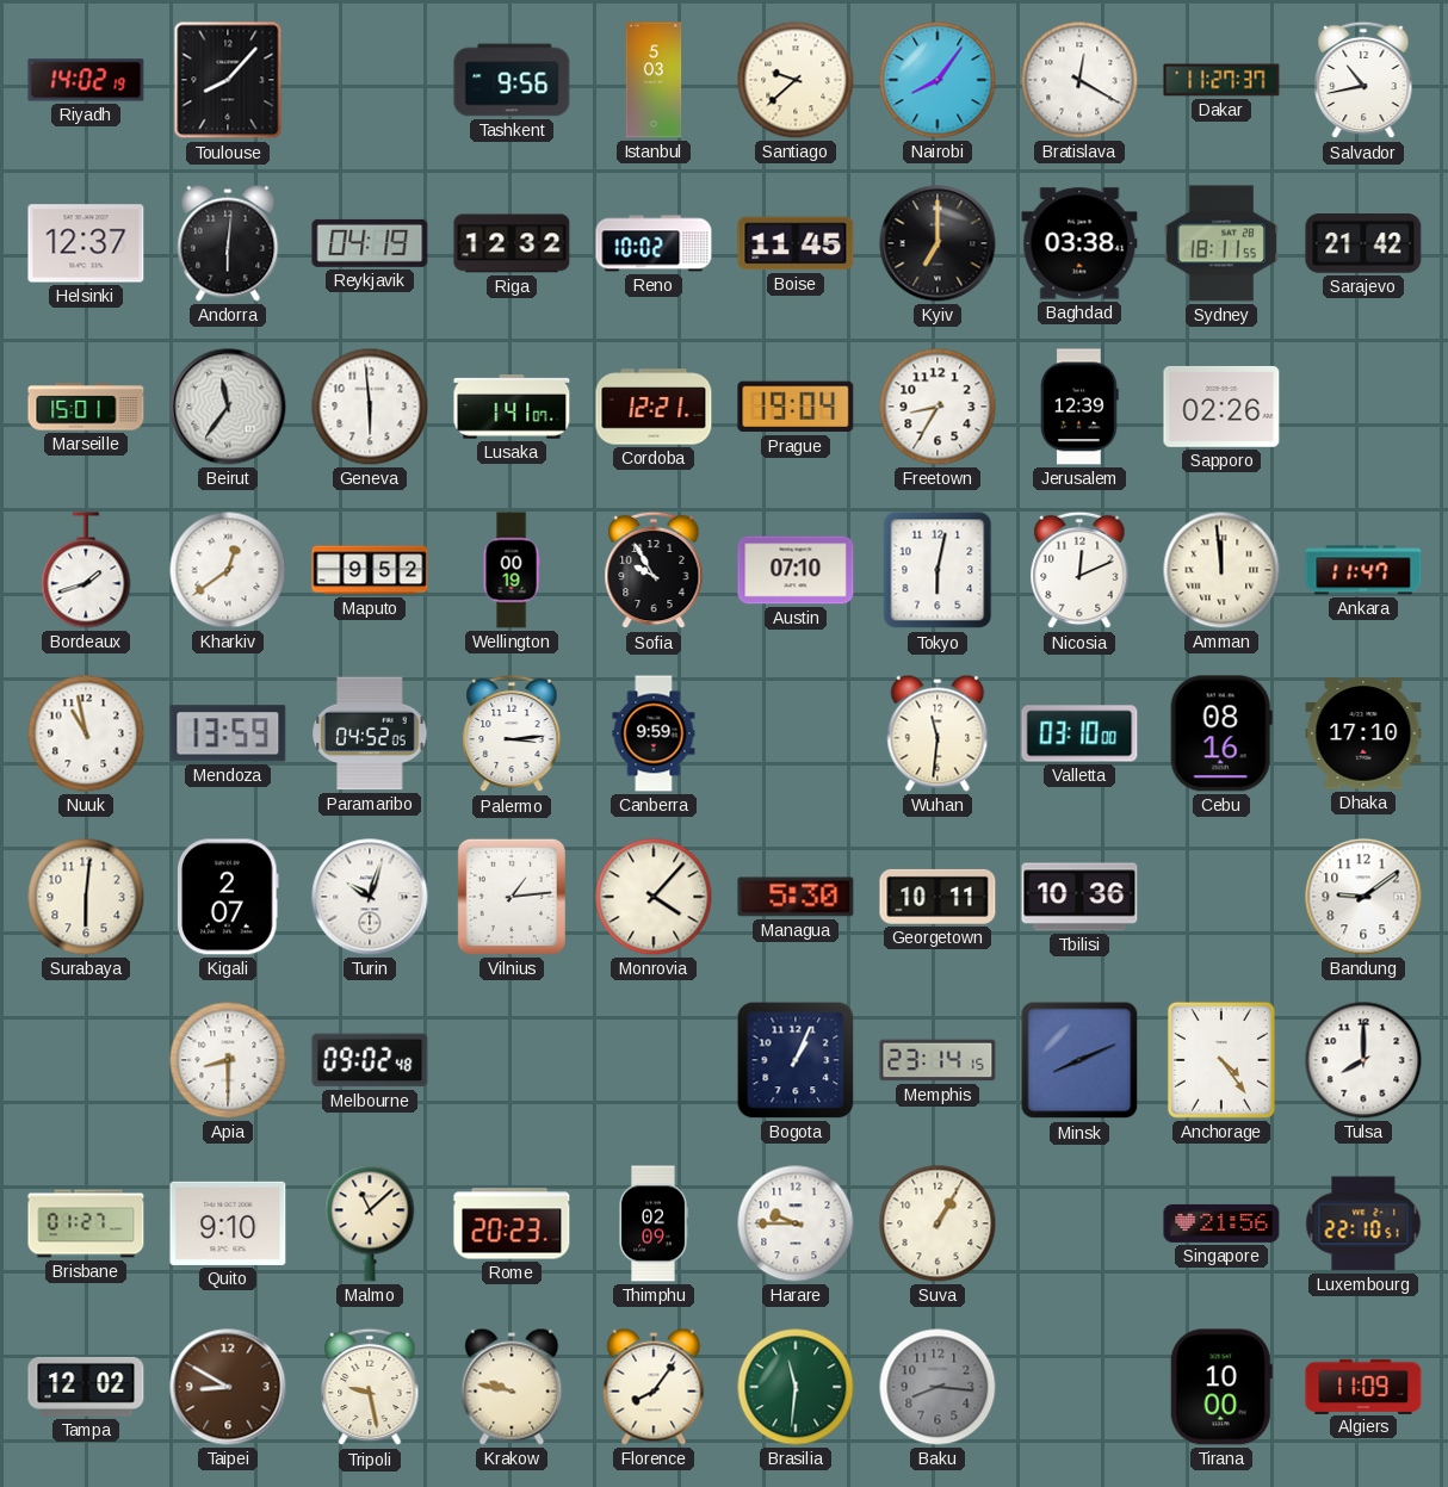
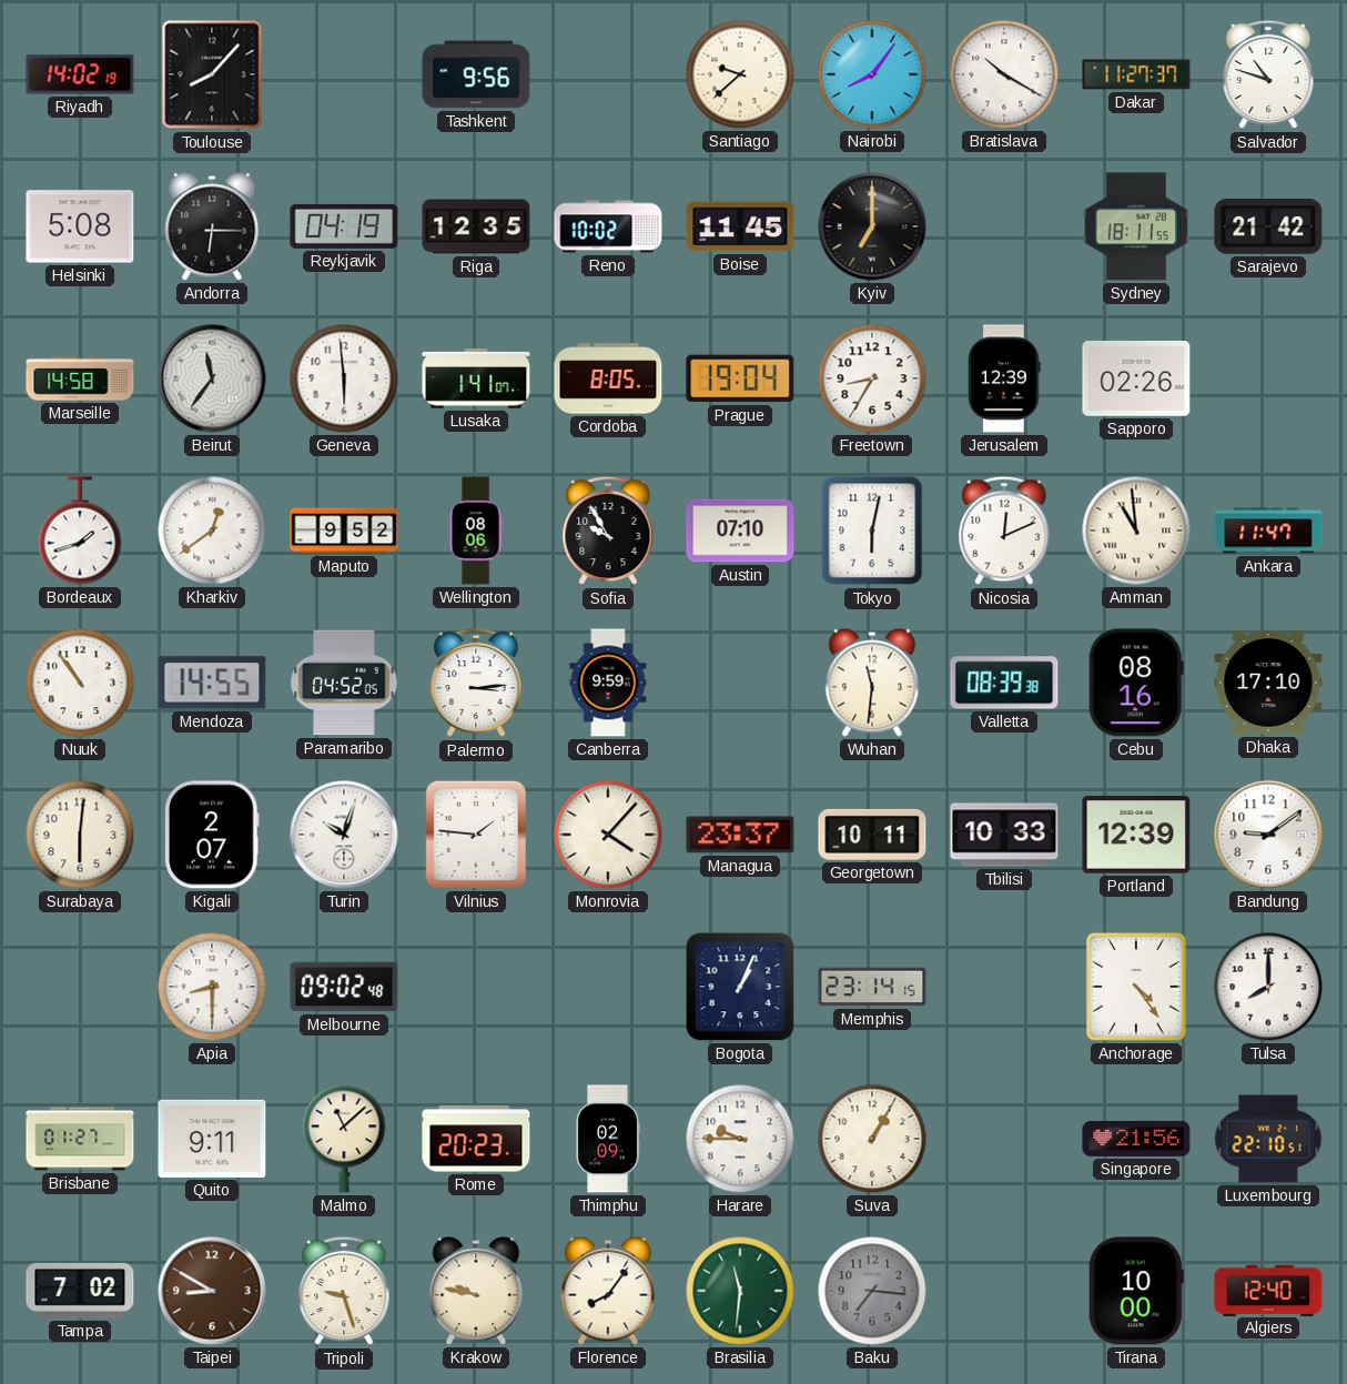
Istanbul: 5:03 -> none (654, 80)
Bratislava: 12:20 -> 10:20 (1004, 74)
Salvador: 10:43 -> 10:48 (1268, 74)
Helsinki: 12:37 -> 5:08 (80, 226)
Andorra: 6:01 -> 6:15 (212, 226)
Riga: 12:32 -> 12:35 (476, 226)
Baghdad: 03:38 -> none (1079, 243)
Marseille: 15:01 -> 14:58 (80, 378)
Cordoba: 12:21 -> 8:05 (608, 378)
Wellington: 00:19 -> 08:06 (476, 531)
Amman: 11:59 -> 10:59 (1136, 531)
Nuuk: 10:58 -> 10:54 (80, 683)
Mendoza: 13:59 -> 14:55 (212, 683)
Valletta: 03:10 -> 08:39 (1004, 683)
Vilnius: 1:14 -> 1:46 (476, 835)
Managua: 5:30 -> 23:37 (740, 835)
Tbilisi: 10:36 -> 10:33 (1004, 835)
Portland: none -> 12:39 (1136, 835)
Minsk: 8:11 -> none (1079, 1060)
Quito: 9:10 -> 9:11 (212, 1139)
Tampa: 12:02 -> 7:02 (80, 1291)
Tripoli: 9:28 -> 9:27 (344, 1291)
Baku: 8:16 -> 7:16 (872, 1291)
Algiers: 11:09 -> 12:40 (1268, 1290)
